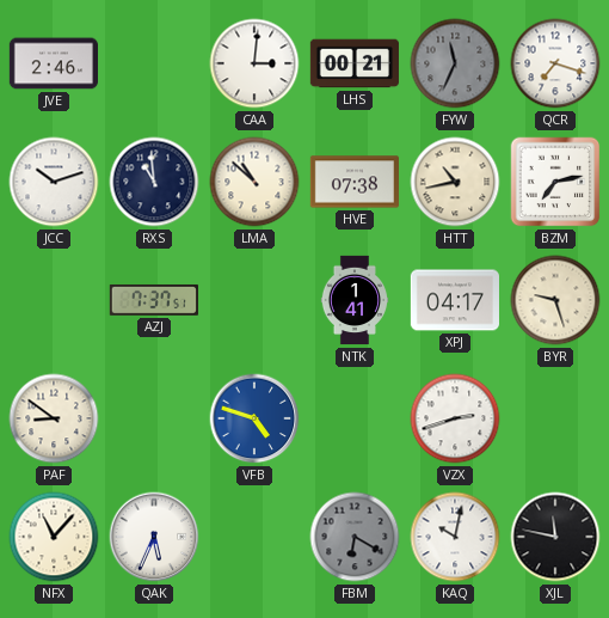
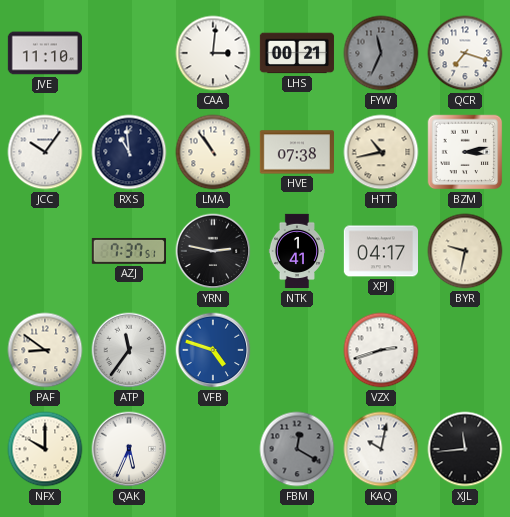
JVE: 2:46 -> 11:10 (44, 53)
JCC: 10:12 -> 10:06 (45, 152)
LMA: 10:52 -> 10:54 (213, 152)
BZM: 7:13 -> 3:13 (465, 152)
YRN: none -> 2:47 (213, 251)
BYR: 9:27 -> 9:32 (465, 251)
ATP: none -> 11:36 (129, 350)
NFX: 11:07 -> 10:00 (45, 449)
FBM: 6:20 -> 12:20 (297, 449)
XJL: 11:47 -> 11:44 (465, 449)
